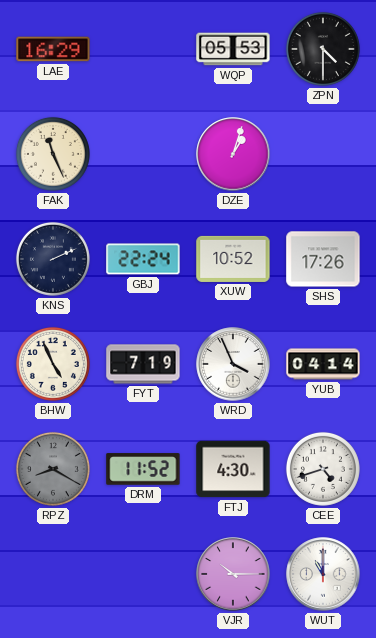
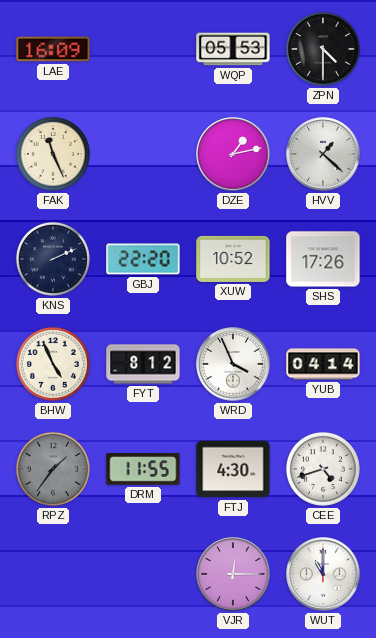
LAE: 16:29 -> 16:09 (53, 49)
DZE: 1:03 -> 1:13 (233, 154)
HVV: none -> 1:22 (323, 154)
GBJ: 22:24 -> 22:20 (143, 259)
FYT: 7:19 -> 8:12 (143, 364)
RPZ: 8:20 -> 1:36 (53, 469)
DRM: 11:52 -> 11:55 (143, 469)
VJR: 10:15 -> 12:15 (233, 574)
